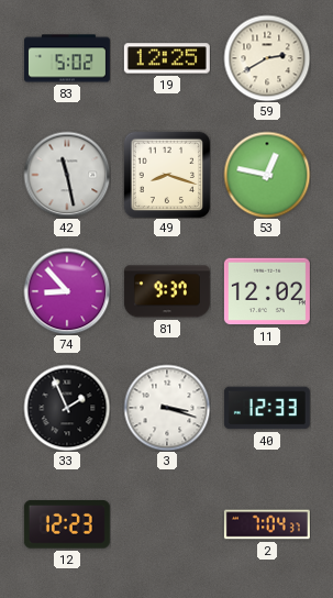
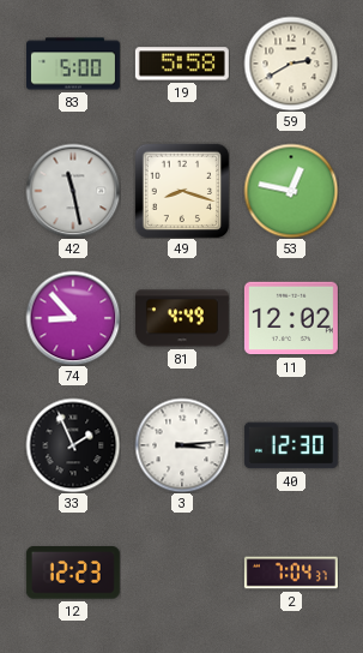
83: 5:02 -> 5:00 (73, 64)
19: 12:25 -> 5:58 (182, 64)
81: 9:37 -> 4:49 (182, 318)
3: 3:18 -> 3:14 (182, 445)
40: 12:33 -> 12:30 (291, 445)
